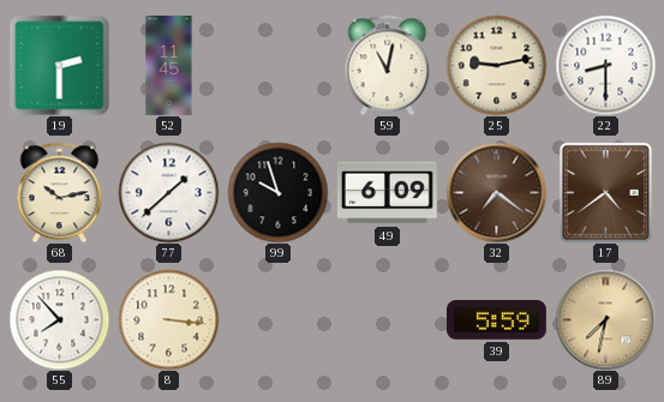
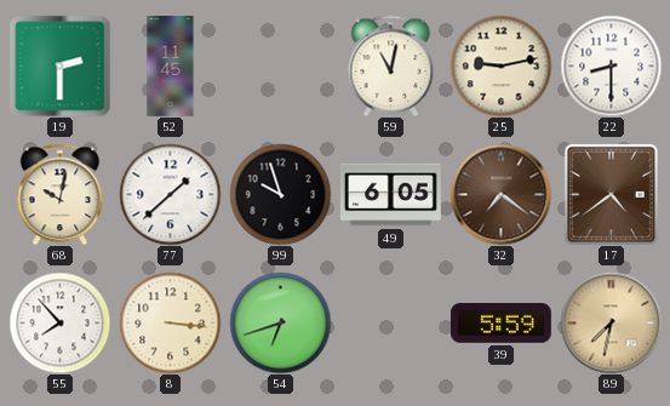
68: 10:13 -> 10:02 (61, 194)
49: 6:09 -> 6:05 (390, 195)
54: none -> 6:42 (280, 322)
